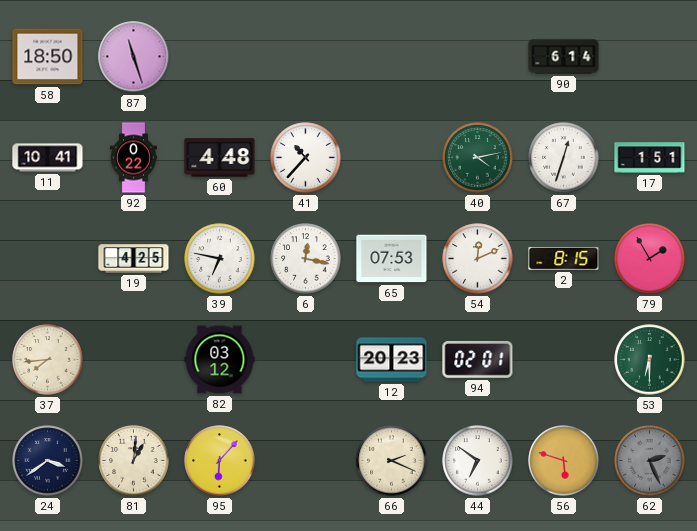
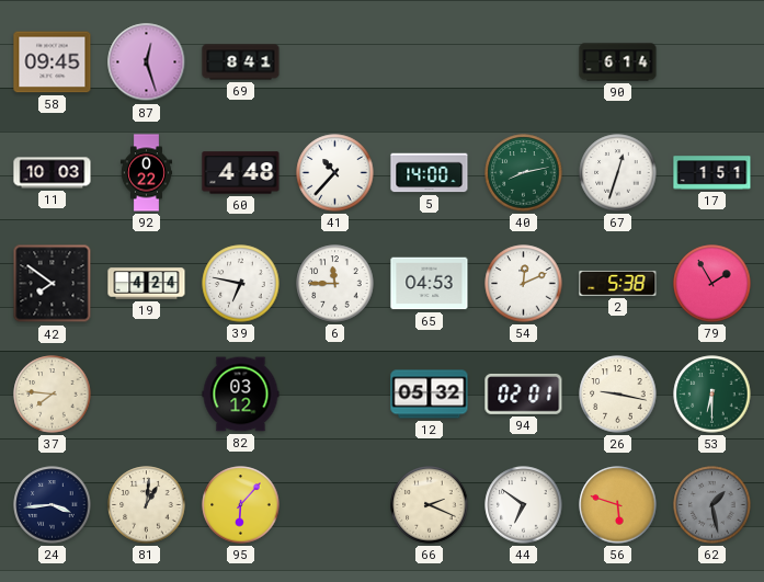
58: 18:50 -> 09:45 (53, 62)
87: 11:27 -> 12:27 (147, 62)
69: none -> 8:41 (241, 62)
11: 10:41 -> 10:03 (53, 173)
5: none -> 14:00 (430, 173)
40: 4:13 -> 8:13 (524, 173)
42: none -> 7:51 (53, 284)
19: 4:25 -> 4:24 (147, 284)
6: 12:17 -> 11:45 (335, 284)
65: 07:53 -> 04:53 (430, 284)
2: 8:15 -> 5:38 (618, 283)
37: 7:44 -> 7:46 (53, 395)
12: 20:23 -> 05:32 (430, 395)
26: none -> 9:17 (618, 395)
24: 3:39 -> 3:44 (53, 505)
62: 2:26 -> 1:28 (712, 505)
